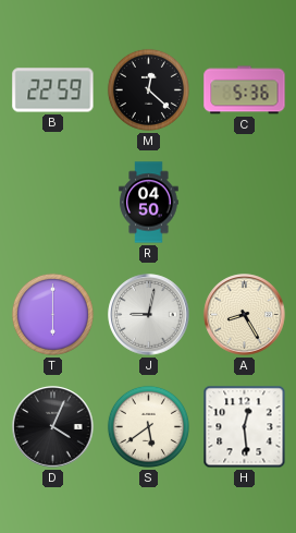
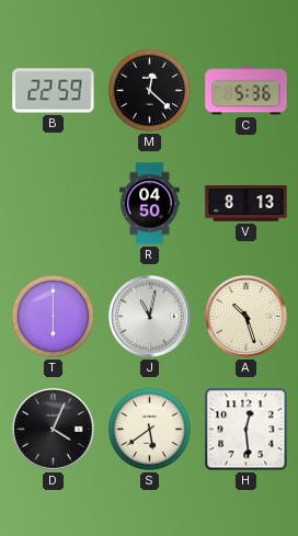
V: none -> 8:13 (247, 204)
J: 9:02 -> 11:02 (150, 317)
A: 8:25 -> 10:27 (247, 317)
